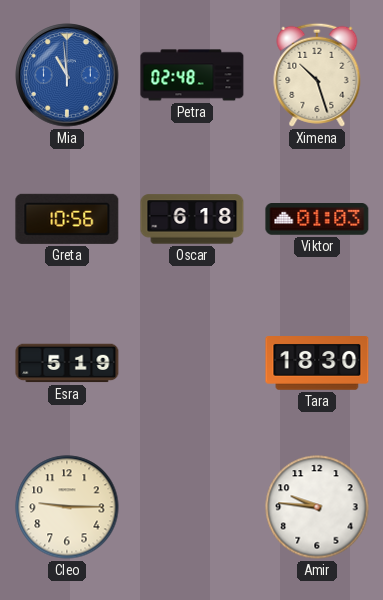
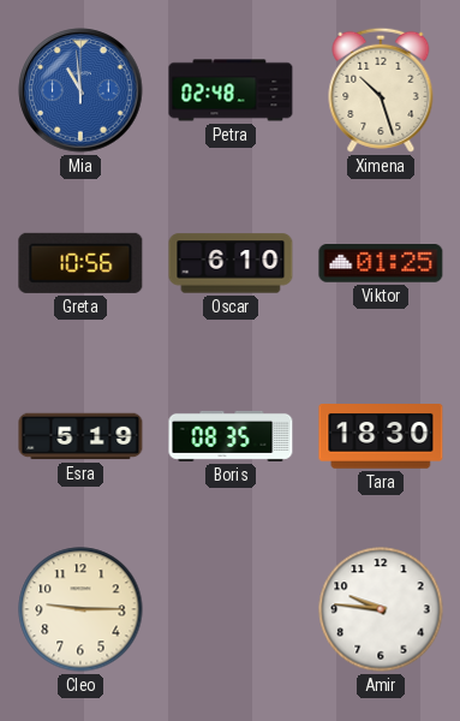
Oscar: 6:18 -> 6:10 (231, 263)
Viktor: 01:03 -> 01:25 (381, 263)
Boris: none -> 08:35 (231, 436)
